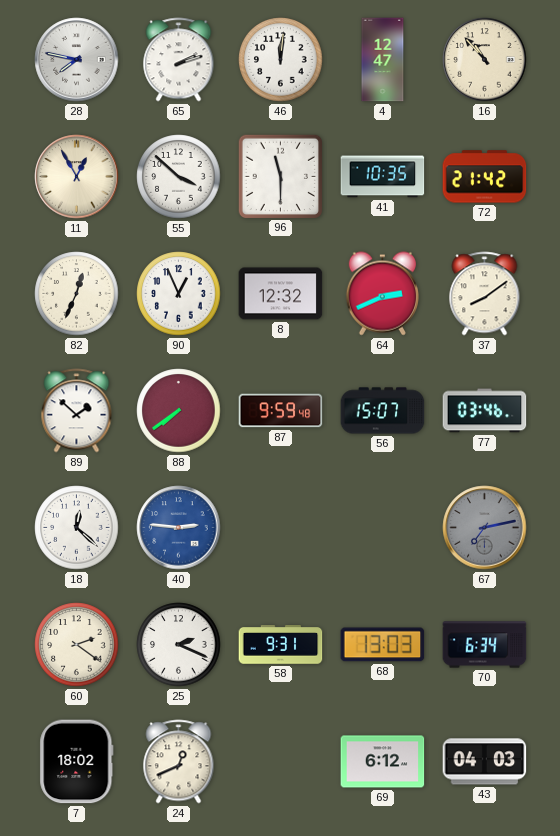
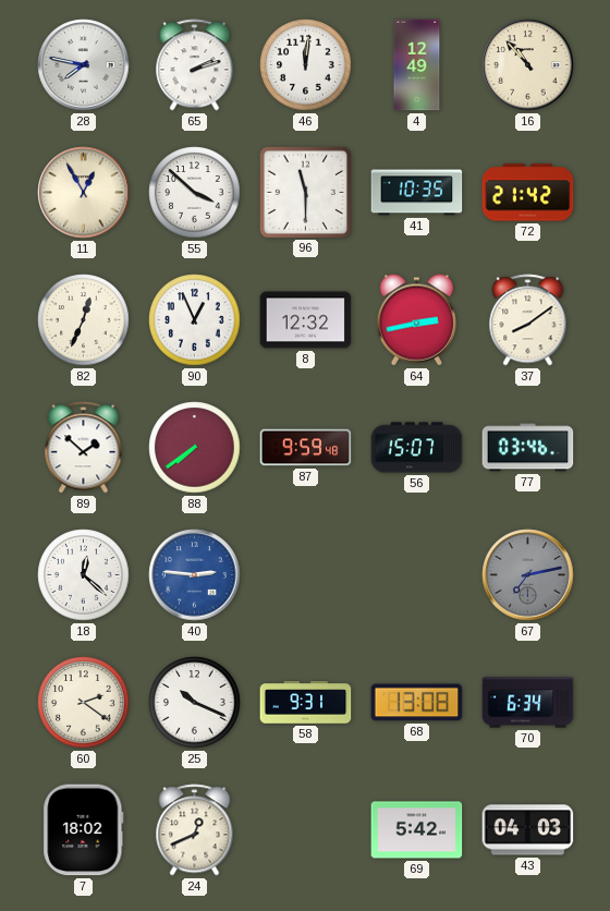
4: 12:47 -> 12:49 (417, 65)
64: 2:41 -> 2:43 (416, 320)
25: 2:19 -> 10:19 (195, 703)
68: 13:03 -> 13:08 (417, 703)
69: 6:12 -> 5:42 (417, 830)
